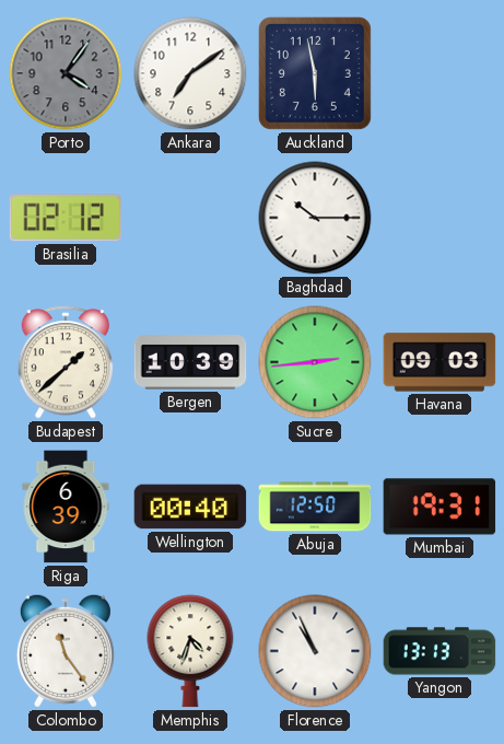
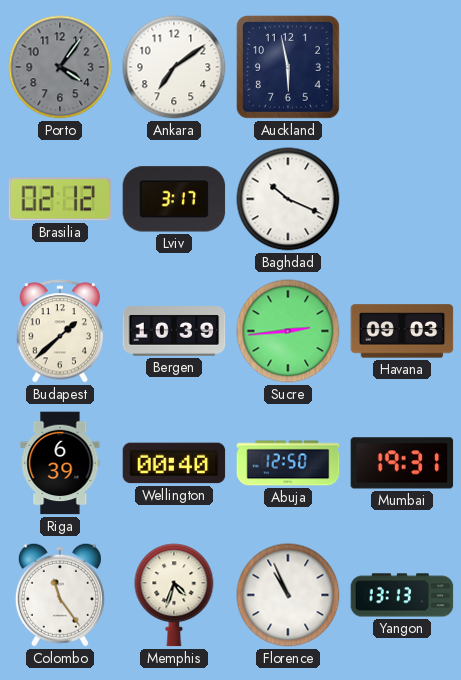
Lviv: none -> 3:17 (174, 199)
Baghdad: 10:15 -> 10:19 (288, 199)
